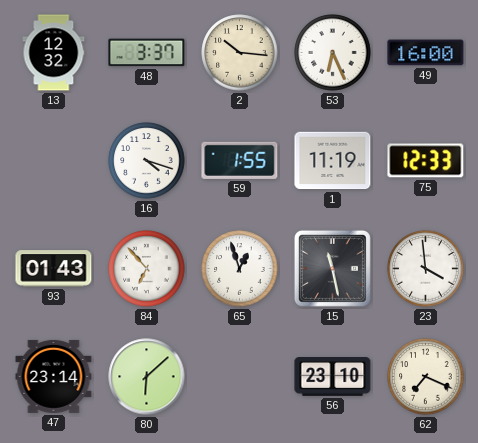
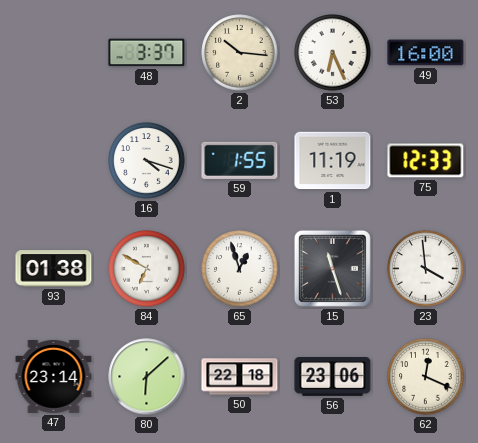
13: 12:32 -> none (54, 53)
93: 01:43 -> 01:38 (54, 269)
84: 6:53 -> 6:50 (147, 269)
15: 11:28 -> 11:27 (332, 268)
50: none -> 22:18 (240, 377)
56: 23:10 -> 23:06 (333, 377)
62: 7:19 -> 12:19 (426, 377)
